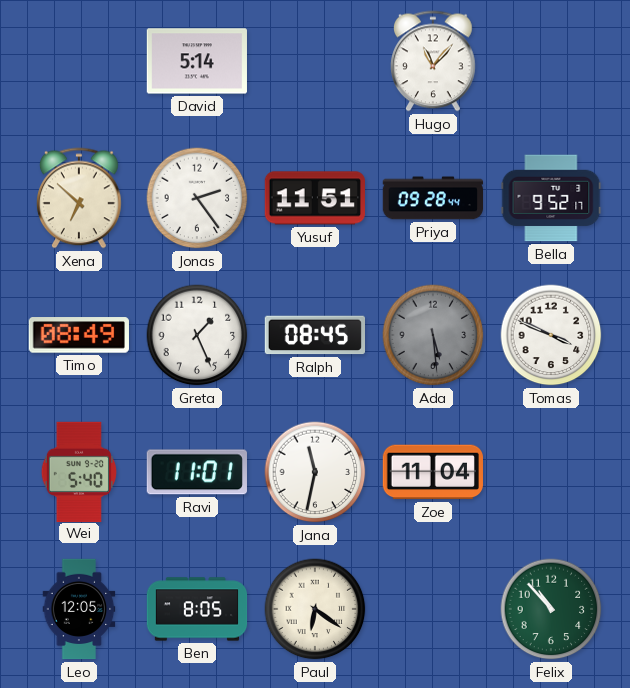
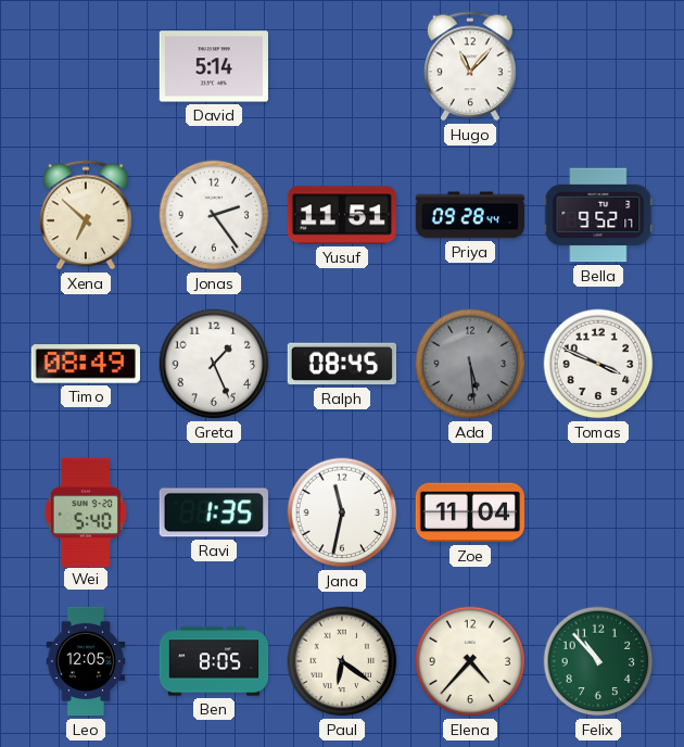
Ravi: 11:01 -> 1:35 (214, 512)
Elena: none -> 4:37 (470, 661)
